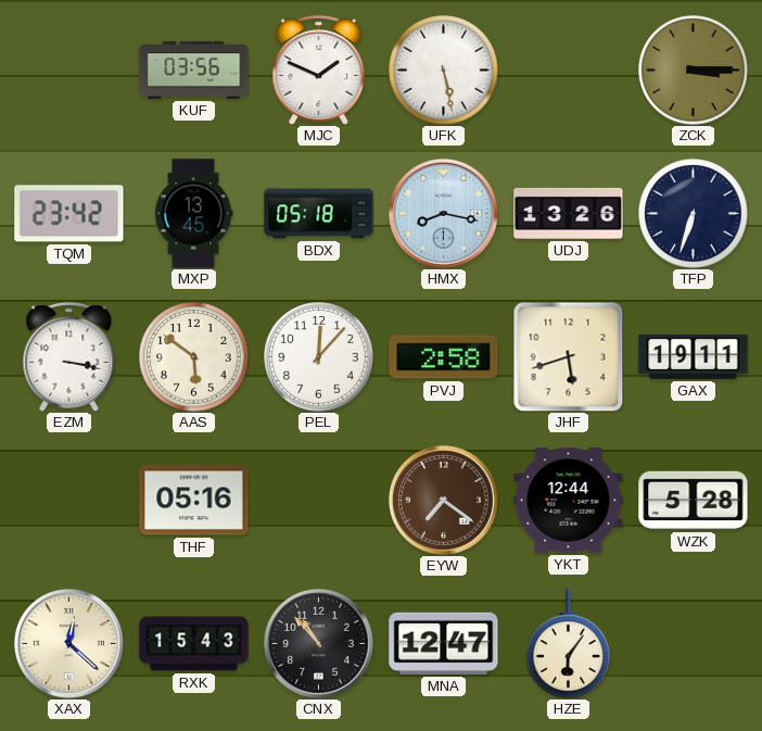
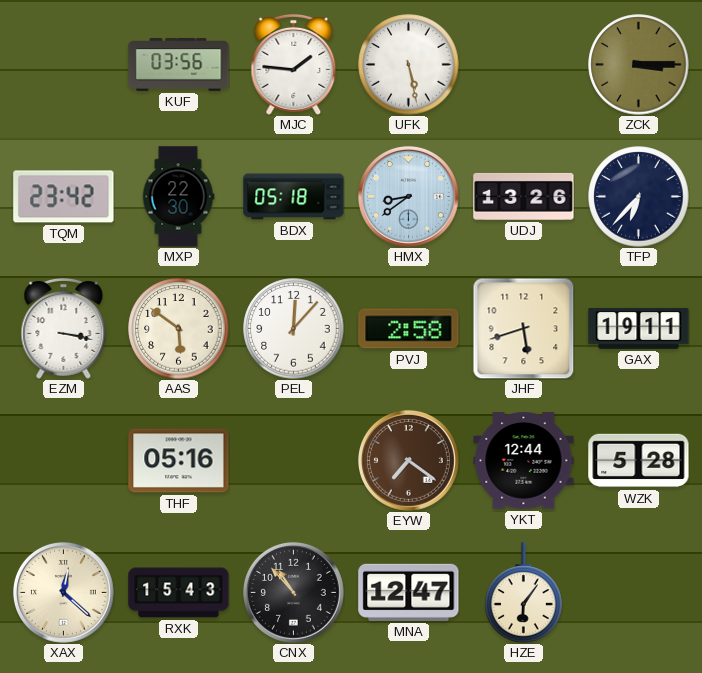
MJC: 1:49 -> 1:46 (294, 64)
MXP: 13:45 -> 22:30 (178, 197)
HMX: 8:17 -> 8:39 (408, 196)
TFP: 6:33 -> 6:37 (639, 197)
